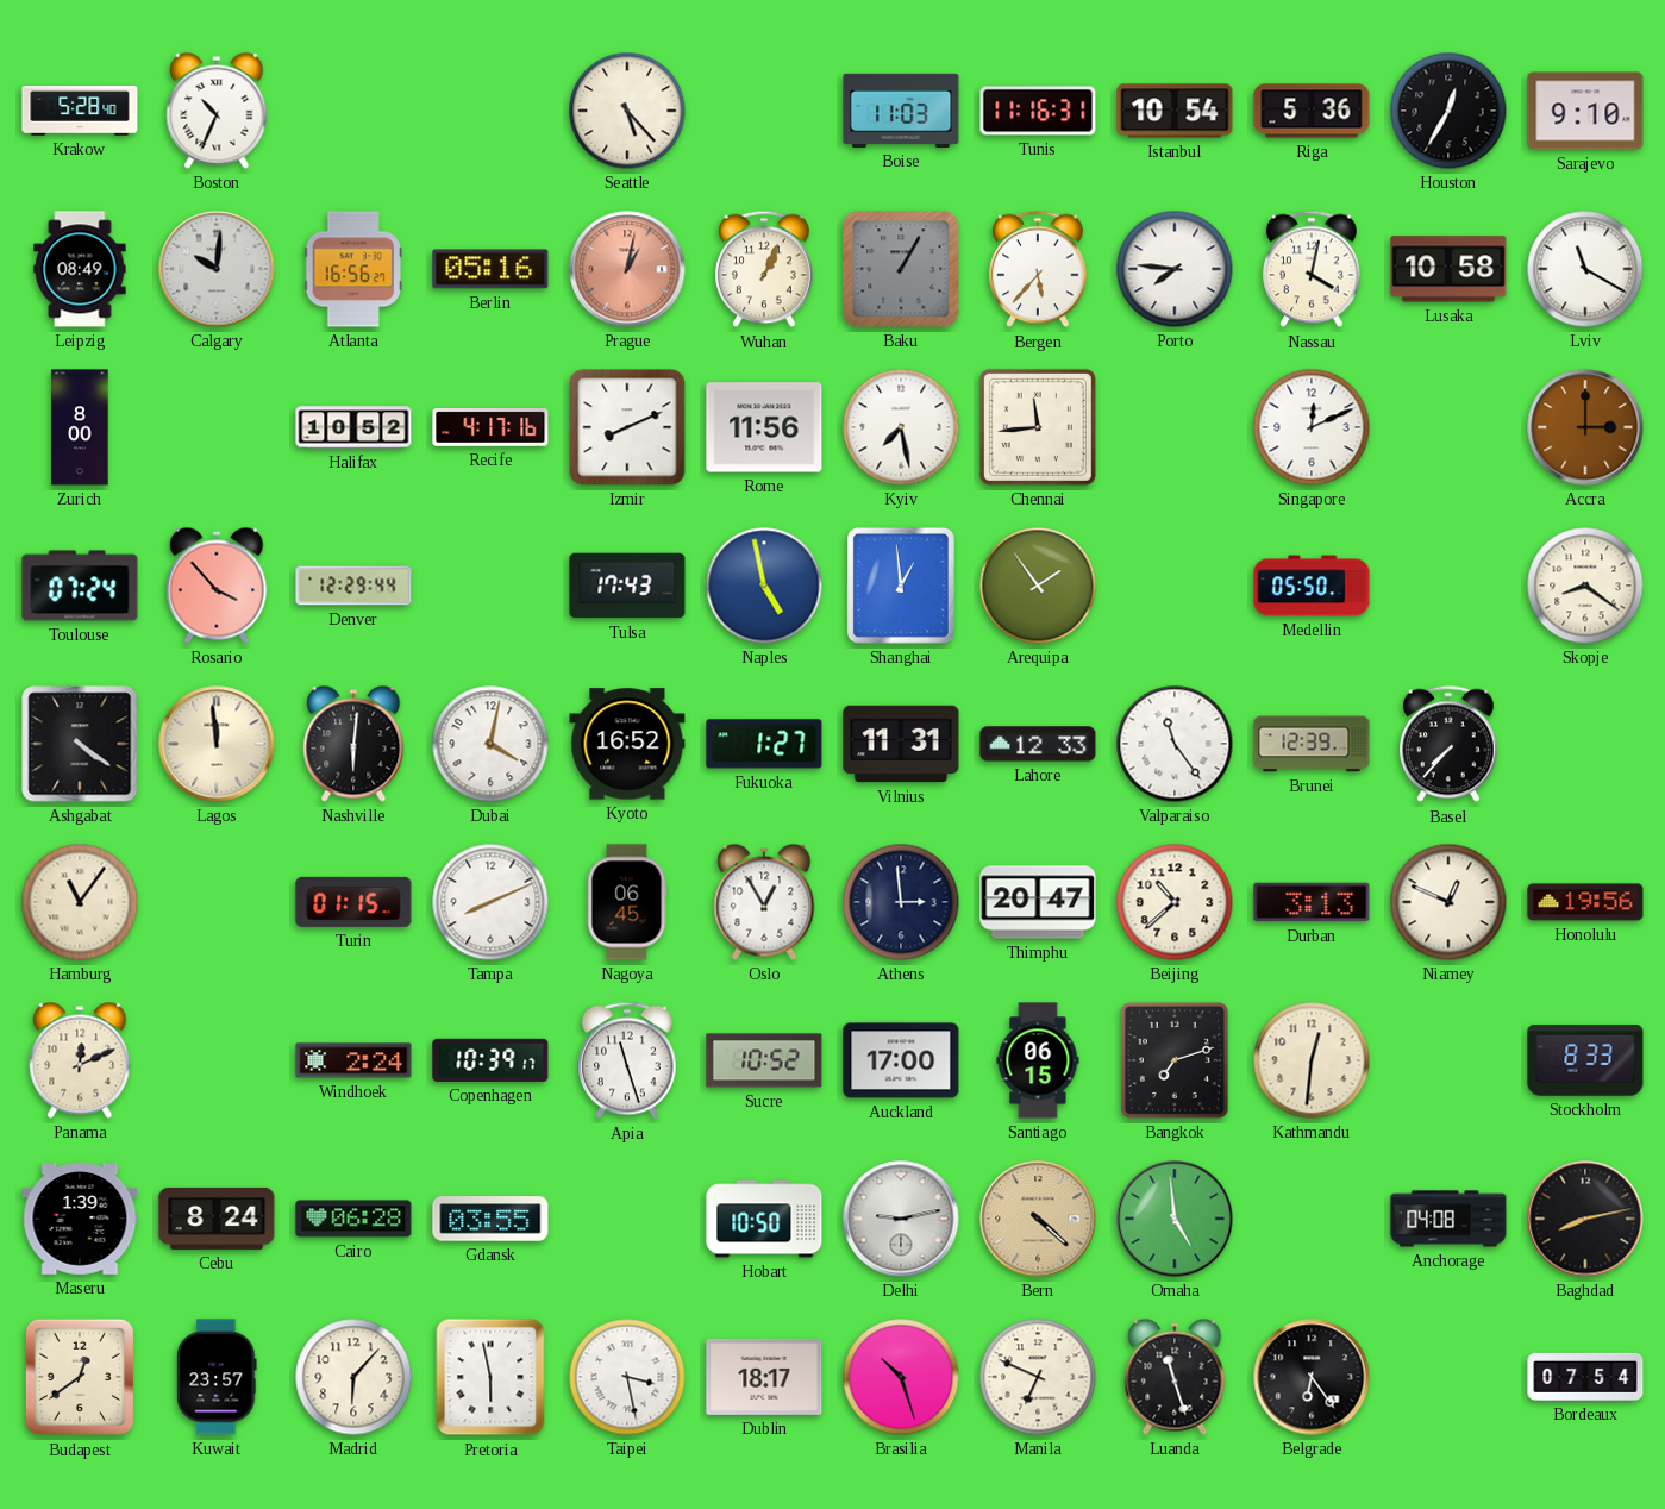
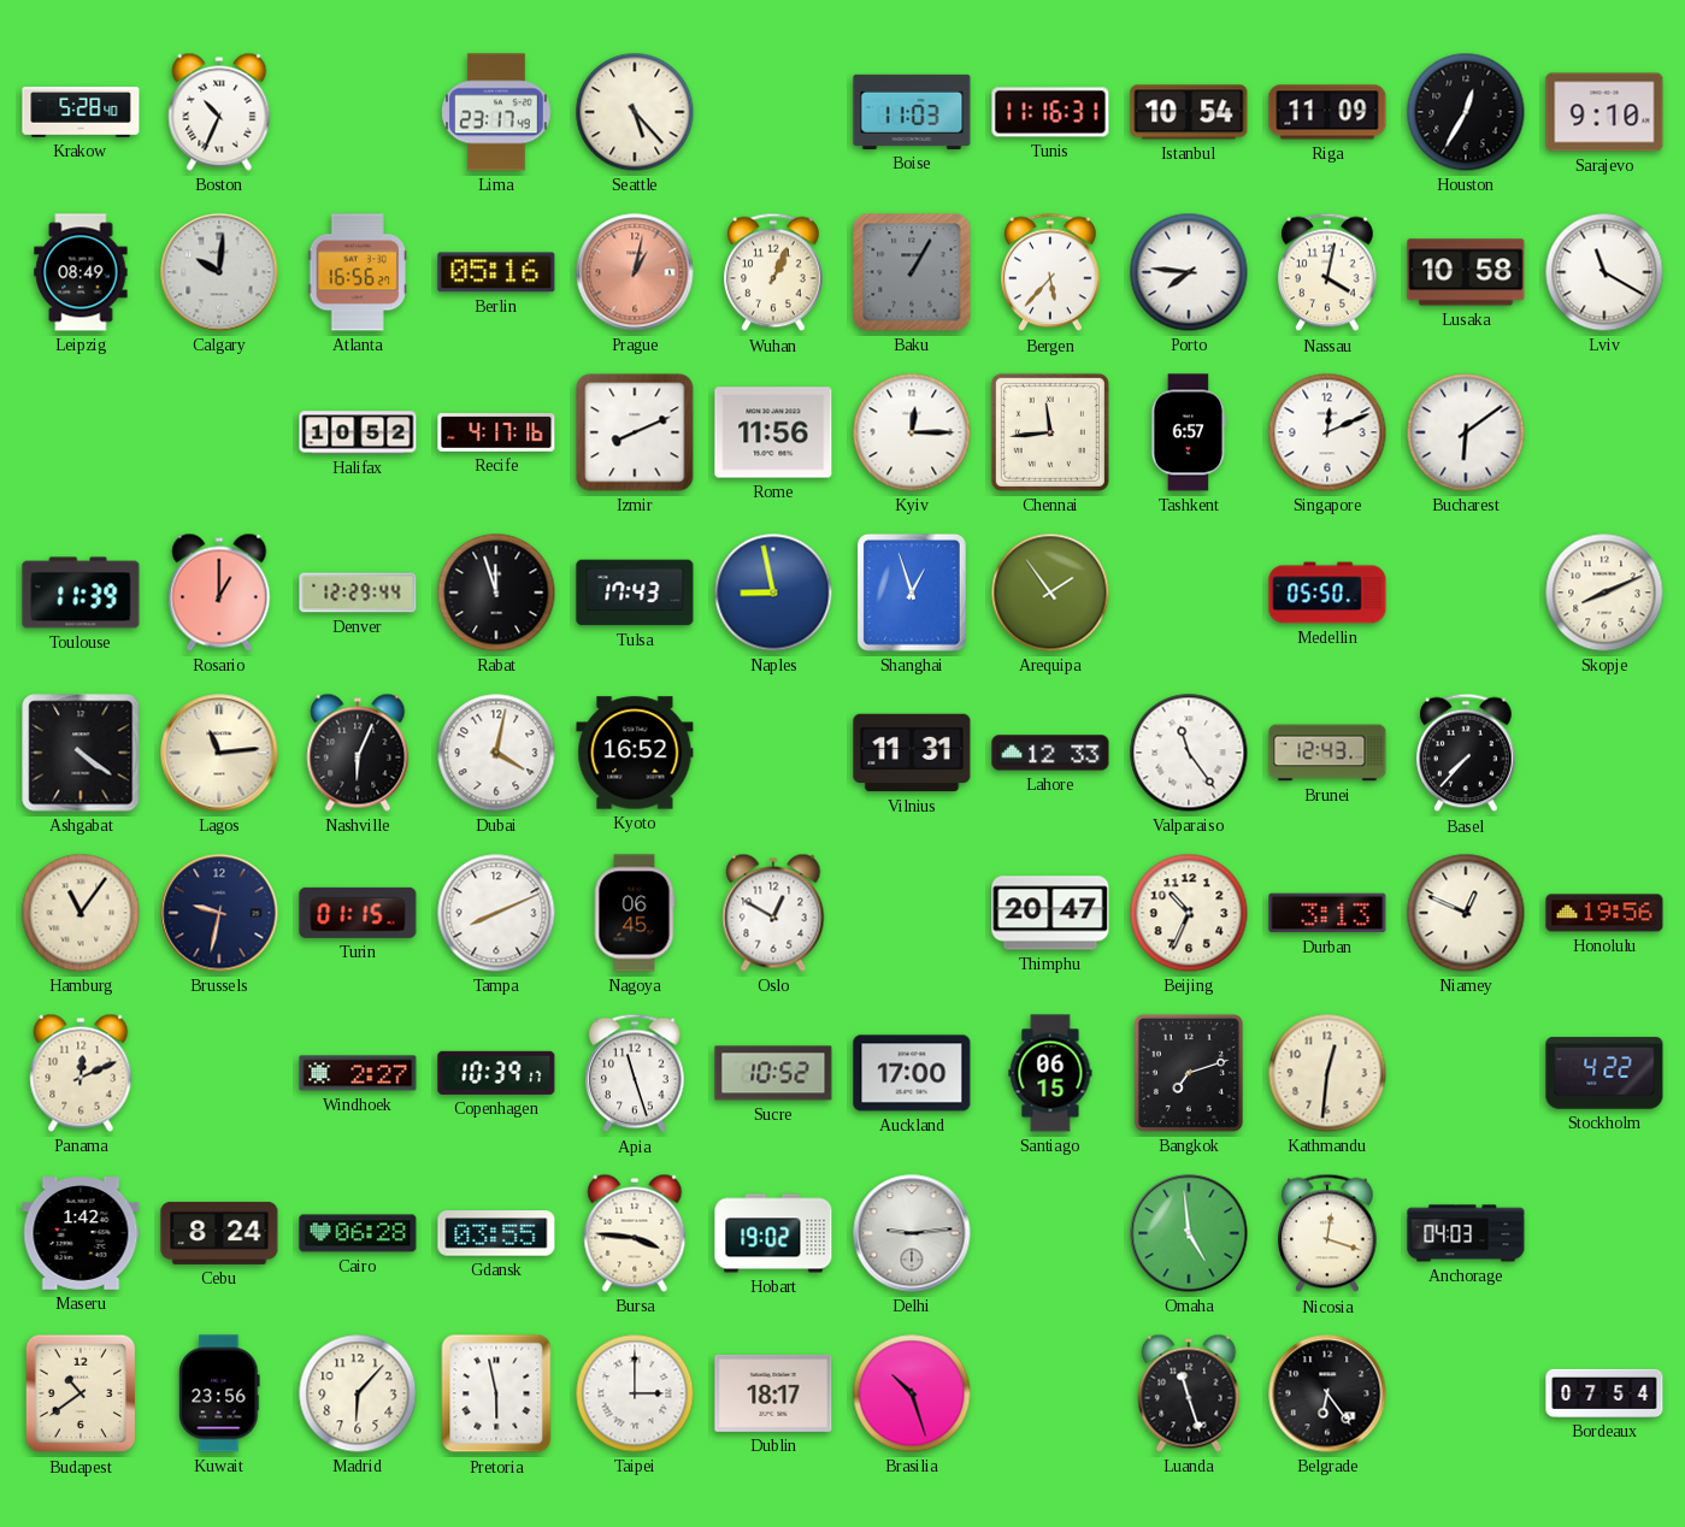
Lima: none -> 23:17 (496, 112)
Riga: 5:36 -> 11:09 (1327, 112)
Zurich: 8:00 -> none (80, 427)
Kyiv: 7:28 -> 12:15 (912, 432)
Tashkent: none -> 6:57 (1189, 432)
Bucharest: none -> 6:09 (1466, 432)
Accra: 3:00 -> none (1585, 427)
Toulouse: 07:24 -> 11:39 (81, 592)
Rosario: 3:53 -> 1:00 (219, 592)
Rabat: none -> 11:57 (496, 592)
Naples: 4:58 -> 8:58 (773, 592)
Shanghai: 12:59 -> 12:57 (912, 592)
Skopje: 8:21 -> 8:11 (1604, 592)
Lagos: 11:59 -> 11:14 (219, 753)
Nashville: 6:01 -> 6:04 (358, 753)
Fukuoka: 1:27 -> none (764, 744)
Brunei: 12:39 -> 12:43 (1327, 753)
Brussels: none -> 9:32 (219, 913)
Oslo: 12:55 -> 12:50 (773, 913)
Athens: 2:59 -> none (901, 902)
Beijing: 10:38 -> 10:34 (1189, 913)
Windhoek: 2:24 -> 2:27 (358, 1073)
Stockholm: 8:33 -> 4:22 (1604, 1073)
Maseru: 1:39 -> 1:42 (81, 1234)
Bursa: none -> 3:46 (635, 1233)
Hobart: 10:50 -> 19:02 (773, 1233)
Delhi: 9:13 -> 9:14 (912, 1233)
Bern: 4:22 -> none (1038, 1219)
Nicosia: none -> 12:18 (1328, 1233)
Anchorage: 04:08 -> 04:03 (1466, 1233)
Baghdad: 8:13 -> none (1585, 1219)
Budapest: 12:39 -> 10:39 (79, 1393)
Kuwait: 23:57 -> 23:56 (219, 1393)
Taipei: 3:28 -> 3:00 (635, 1393)
Manila: 6:49 -> none (1038, 1377)
